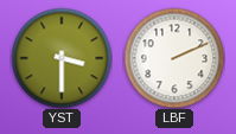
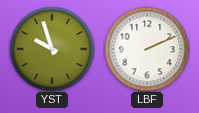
YST: 3:30 -> 9:57 (52, 49)
